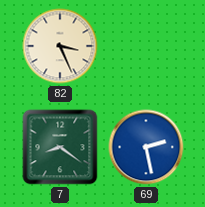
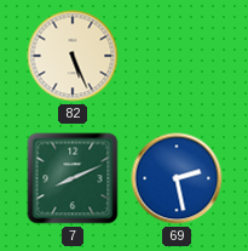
82: 3:26 -> 5:26 (73, 56)
7: 8:21 -> 8:11 (73, 178)
